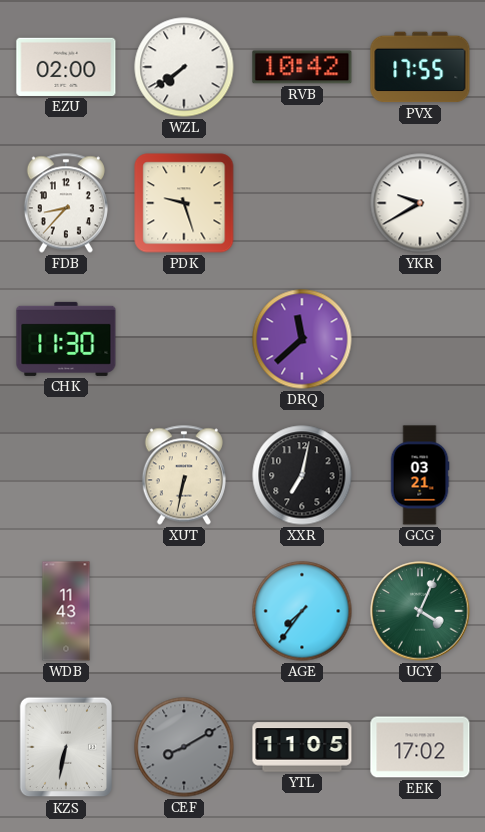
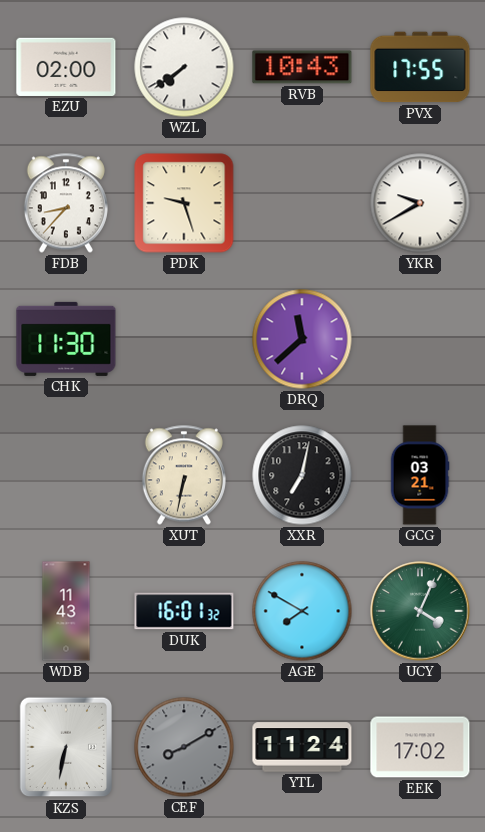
RVB: 10:42 -> 10:43 (302, 67)
DUK: none -> 16:01 (184, 611)
AGE: 7:36 -> 7:50 (302, 611)
YTL: 11:05 -> 11:24 (302, 747)
